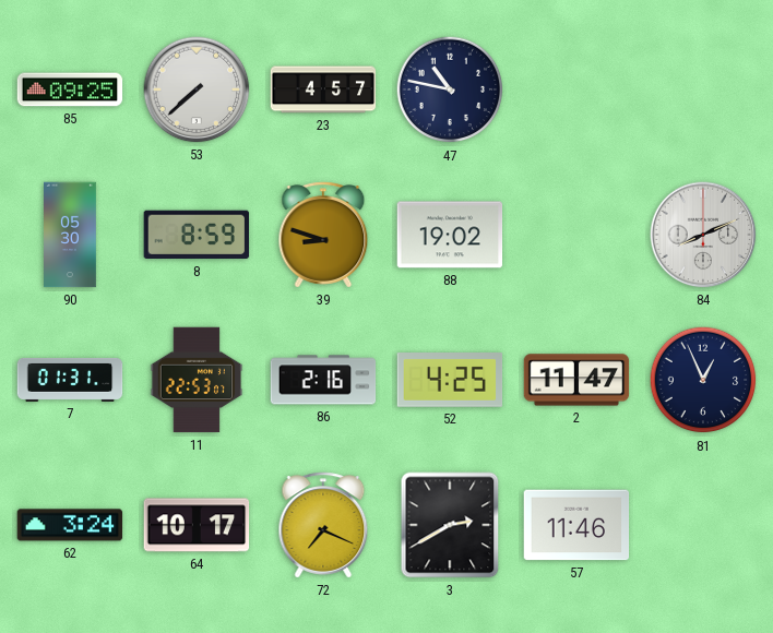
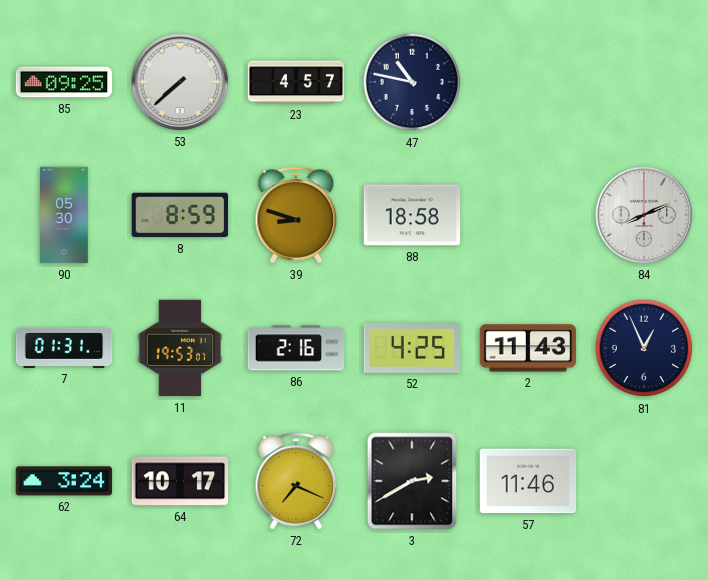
88: 19:02 -> 18:58 (412, 215)
11: 22:53 -> 19:53 (180, 348)
2: 11:47 -> 11:43 (528, 348)
